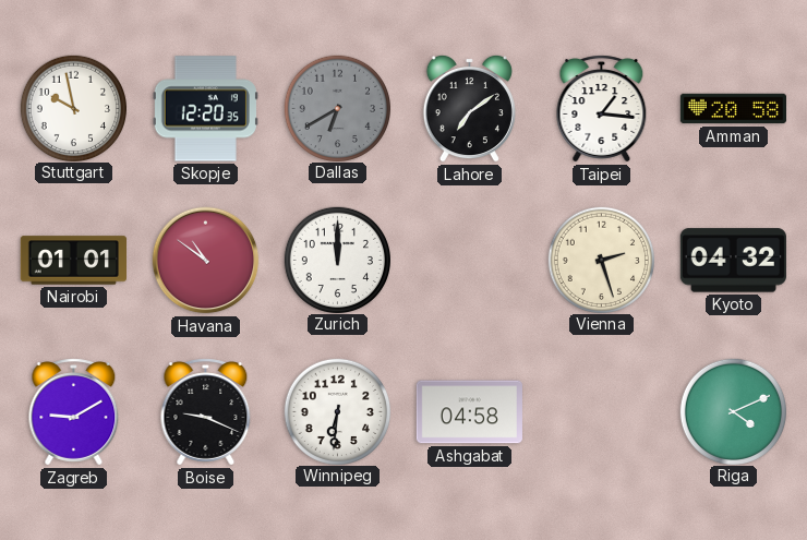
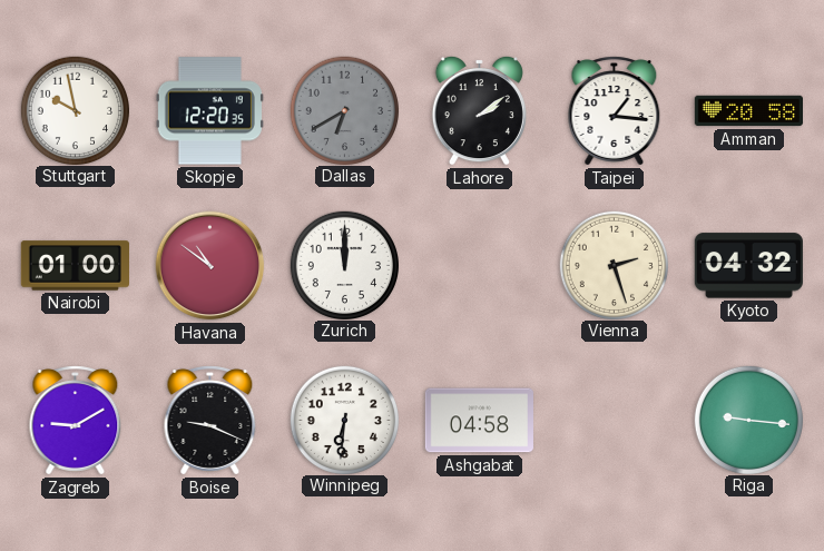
Lahore: 7:09 -> 2:09 (479, 110)
Nairobi: 01:01 -> 01:00 (75, 266)
Riga: 4:11 -> 9:16 (748, 420)
